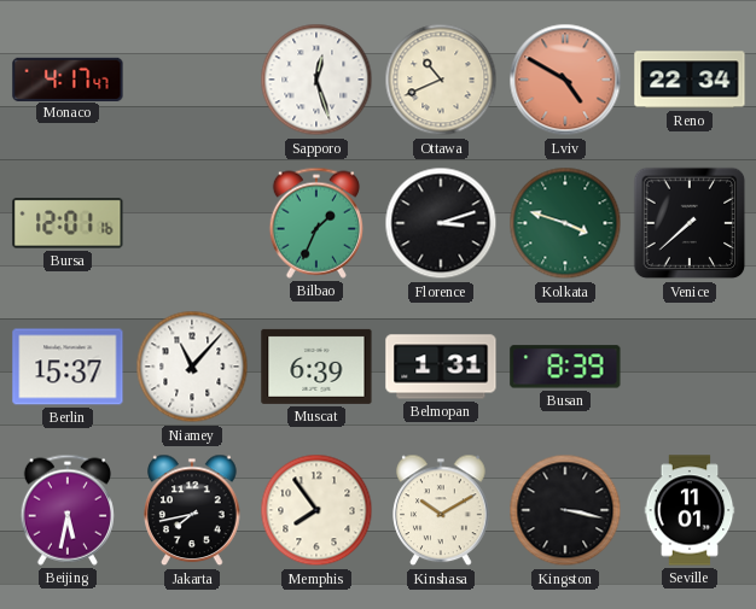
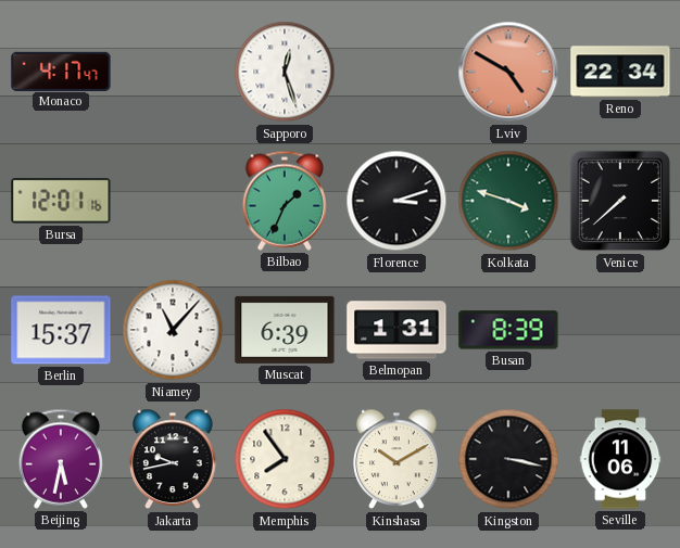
Ottawa: 10:41 -> none (441, 80)
Jakarta: 7:43 -> 9:43 (173, 459)
Seville: 11:01 -> 11:06 (620, 459)
